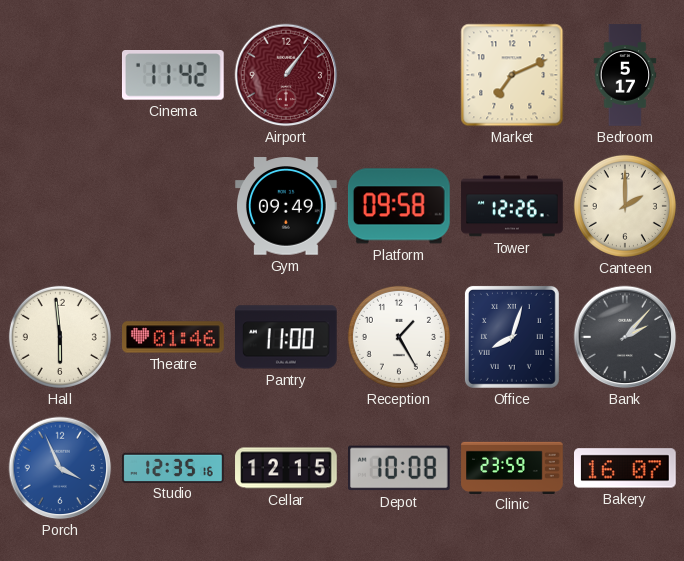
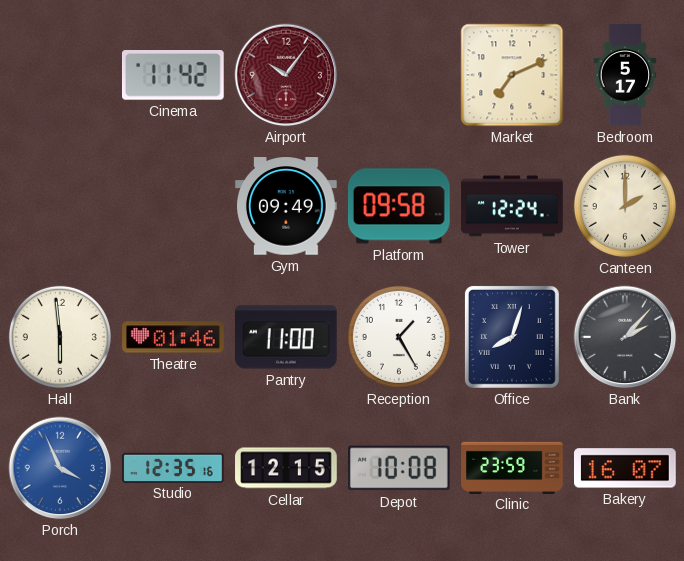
Airport: 1:06 -> 10:06 (286, 75)
Tower: 12:26 -> 12:24 (512, 206)
